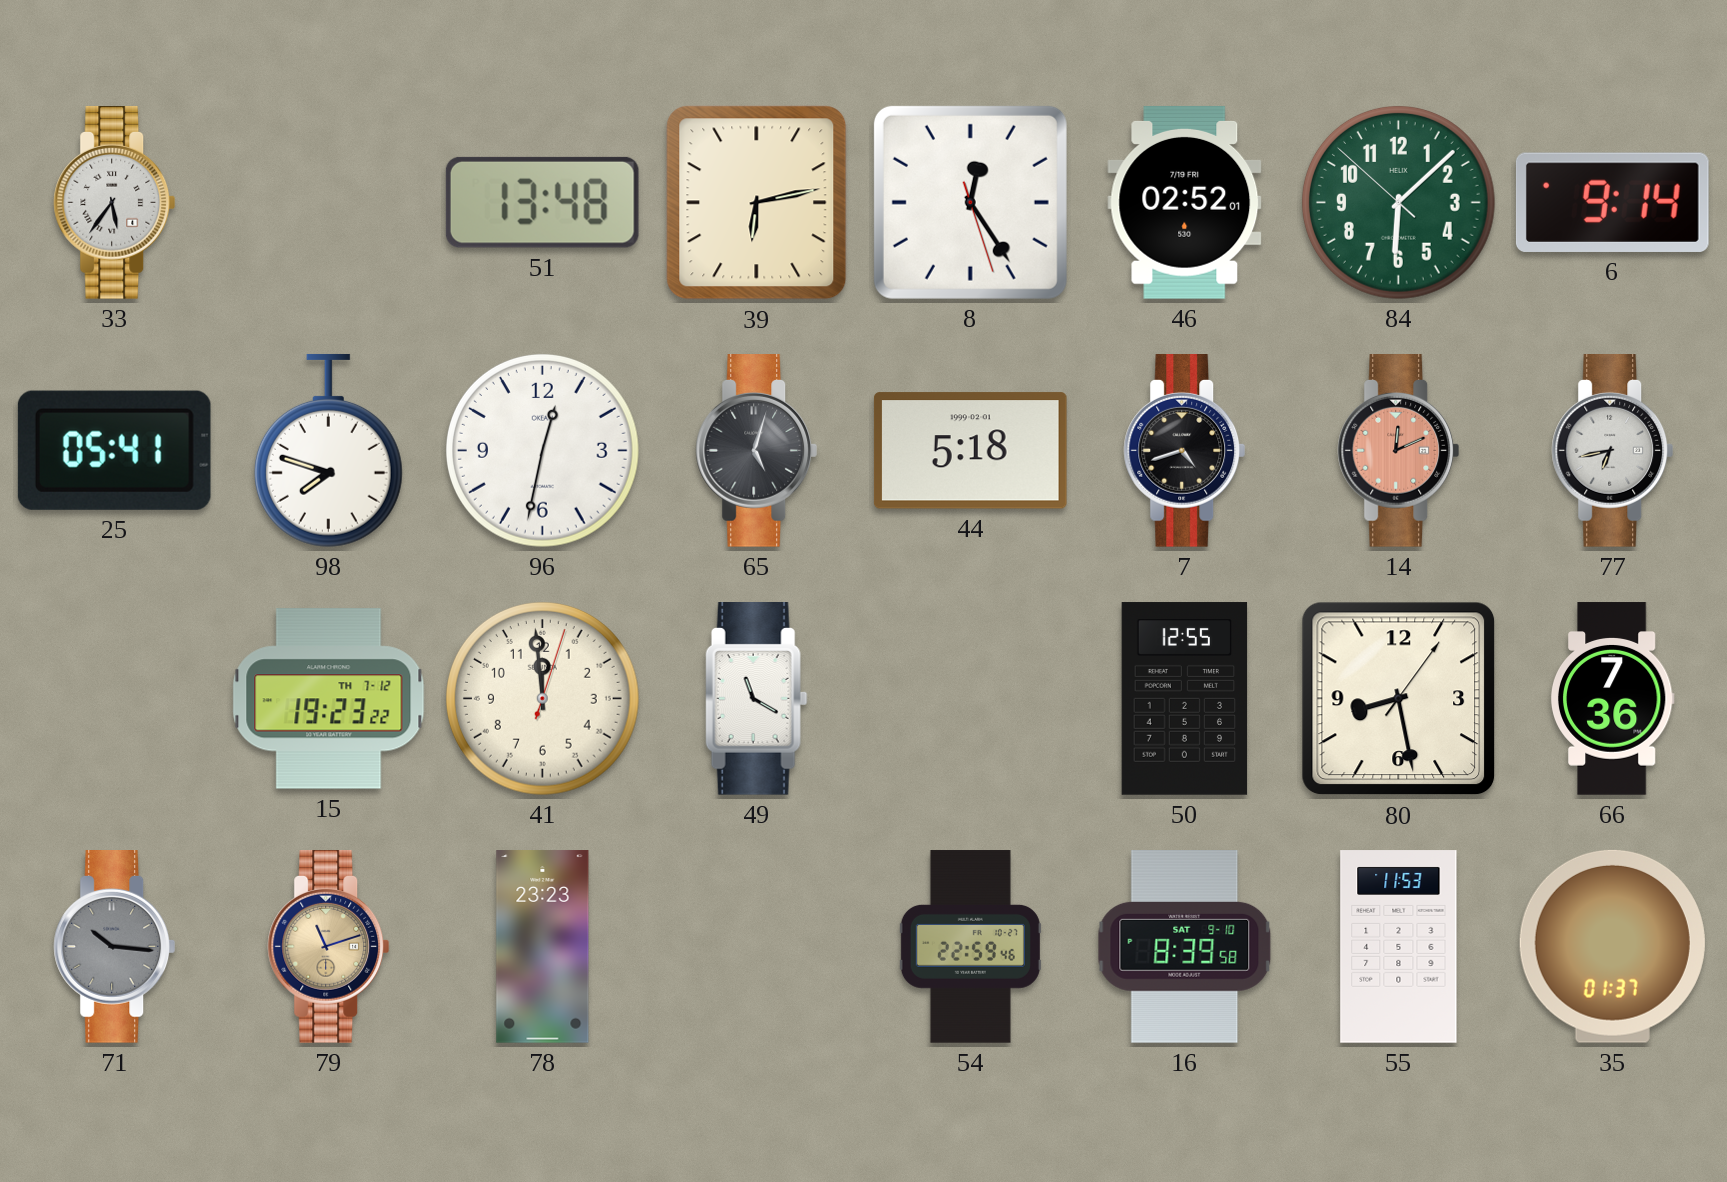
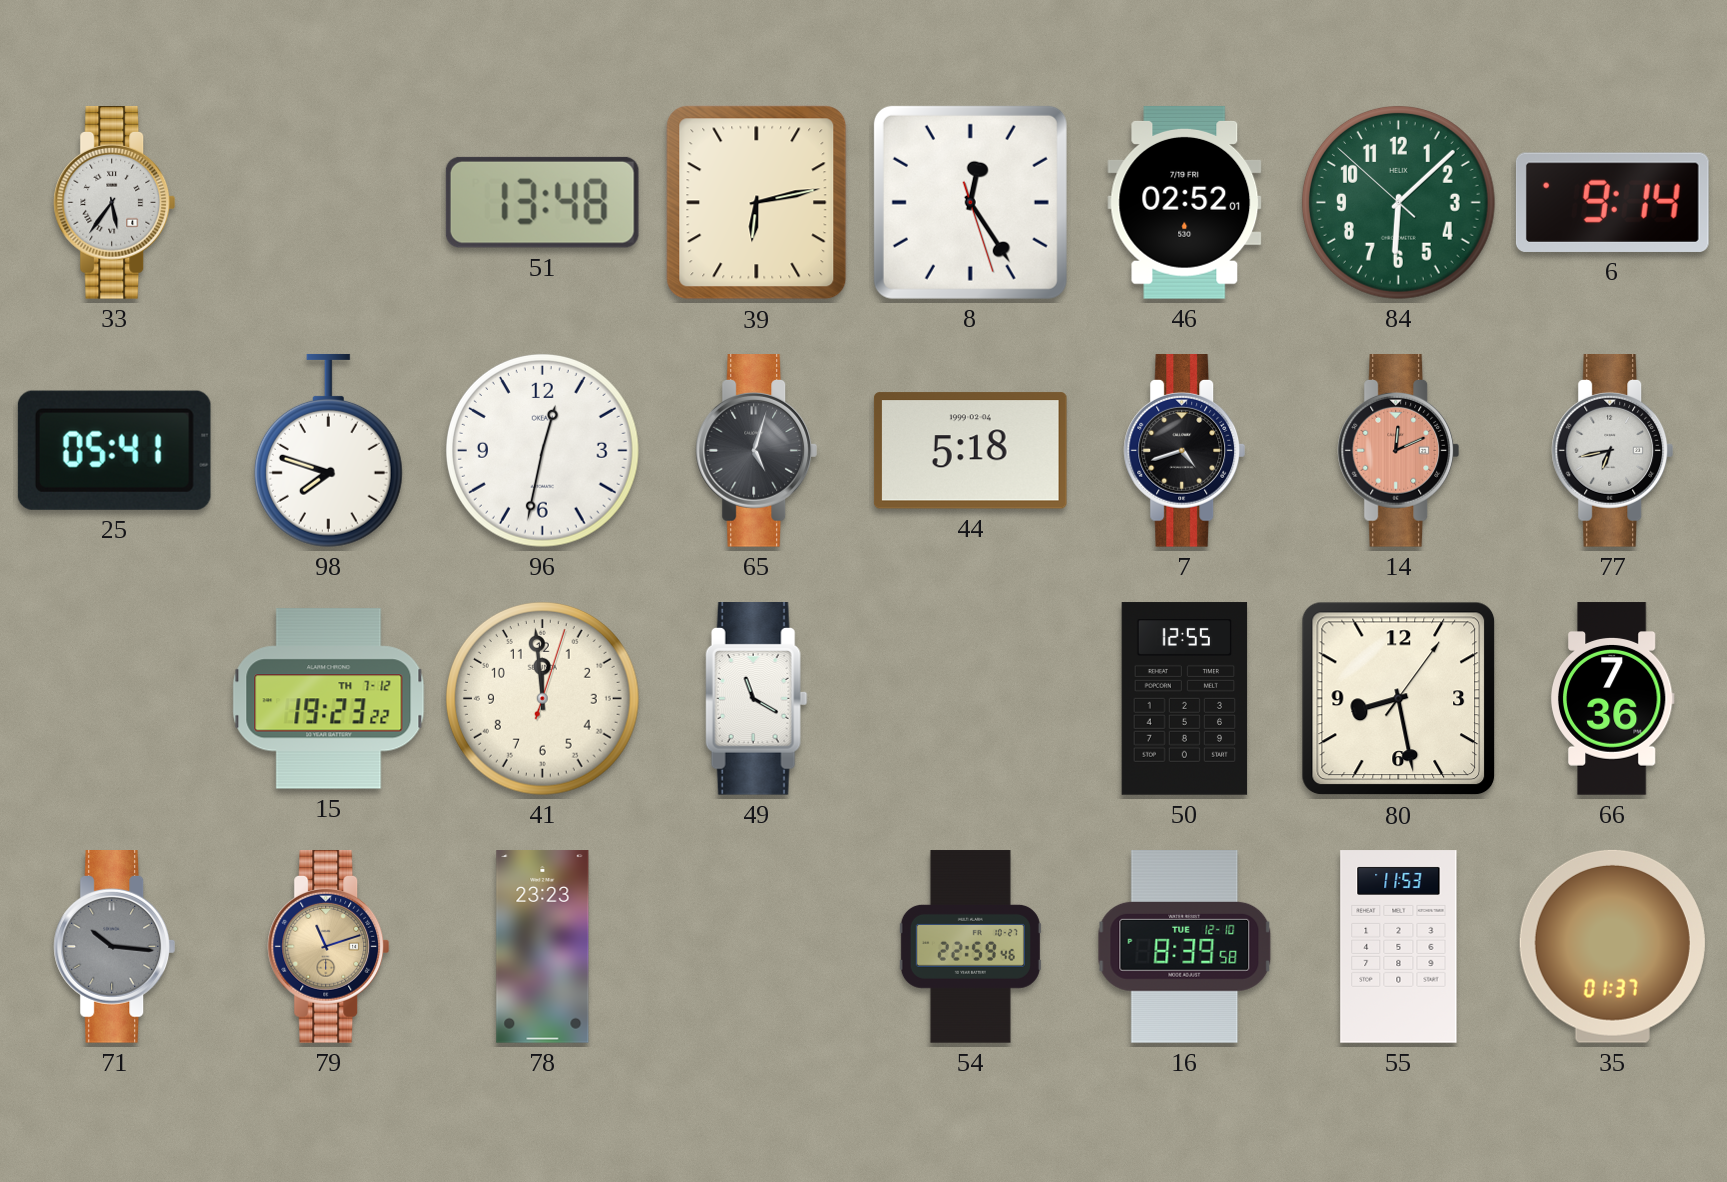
44 date: 1999-02-01 -> 1999-02-04 (970, 451)
16 date: SAT 9-10 -> TUE 12-10 (1185, 947)
